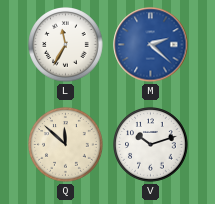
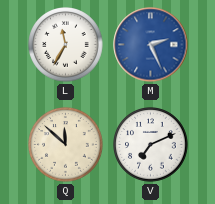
M: 2:22 -> 2:26 (151, 45)
V: 10:12 -> 7:11 (151, 145)
